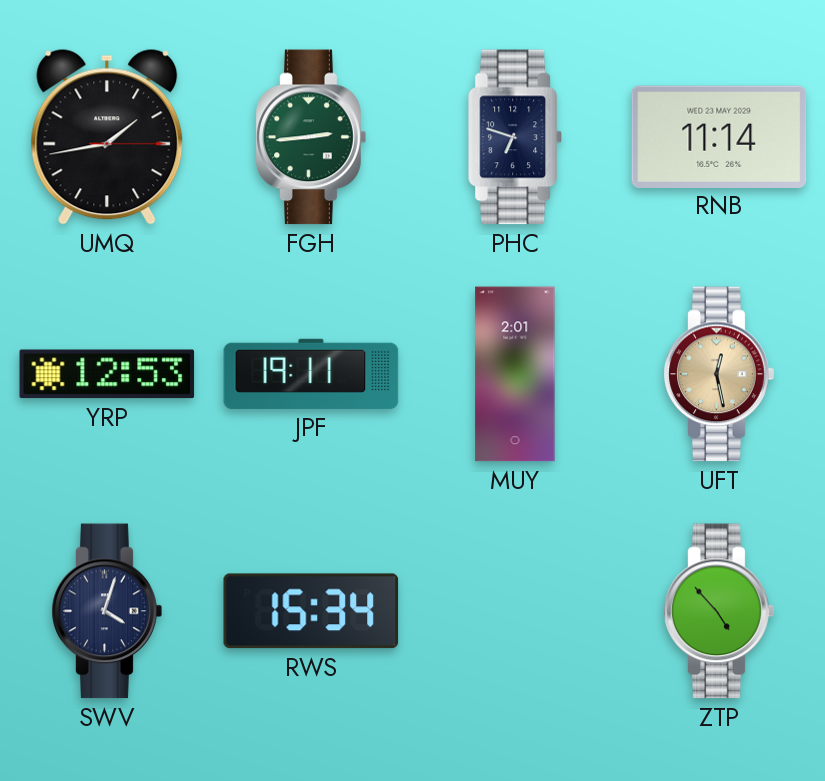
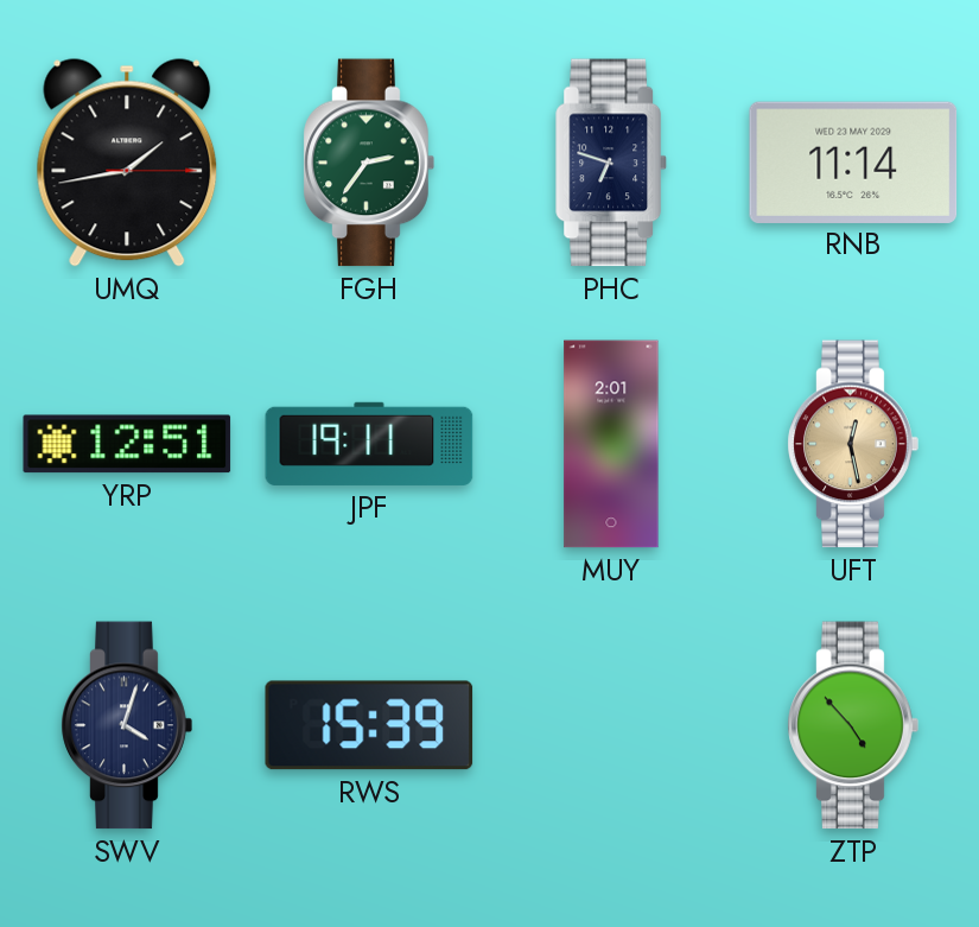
FGH: 2:44 -> 2:36 (369, 163)
YRP: 12:53 -> 12:51 (127, 444)
RWS: 15:34 -> 15:39 (369, 725)
